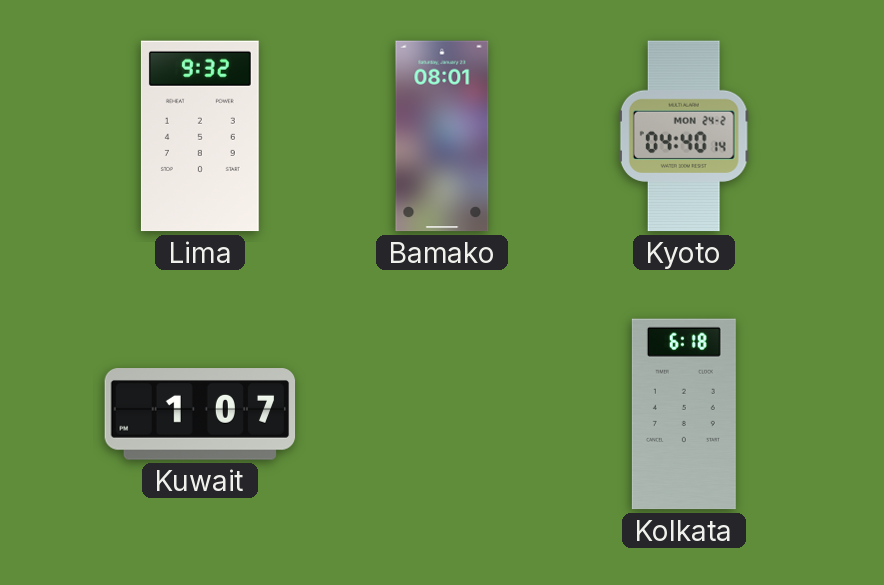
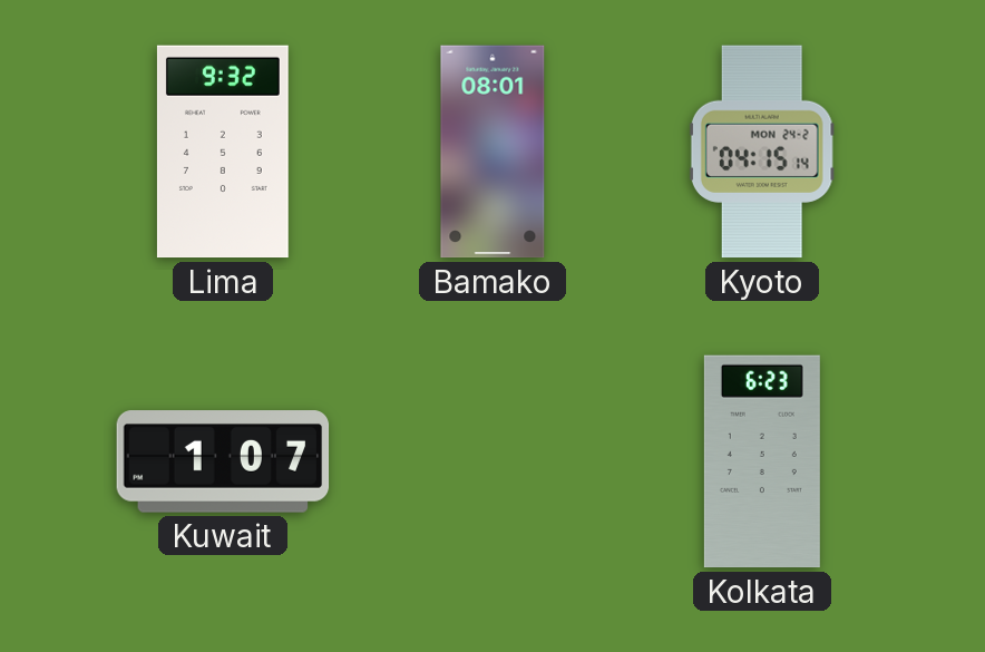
Kyoto: 04:40 -> 04:15 (762, 152)
Kolkata: 6:18 -> 6:23 (762, 461)
